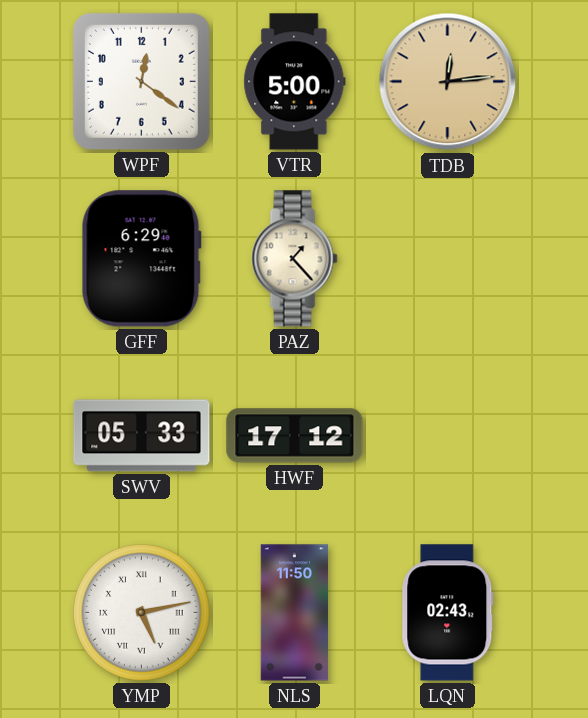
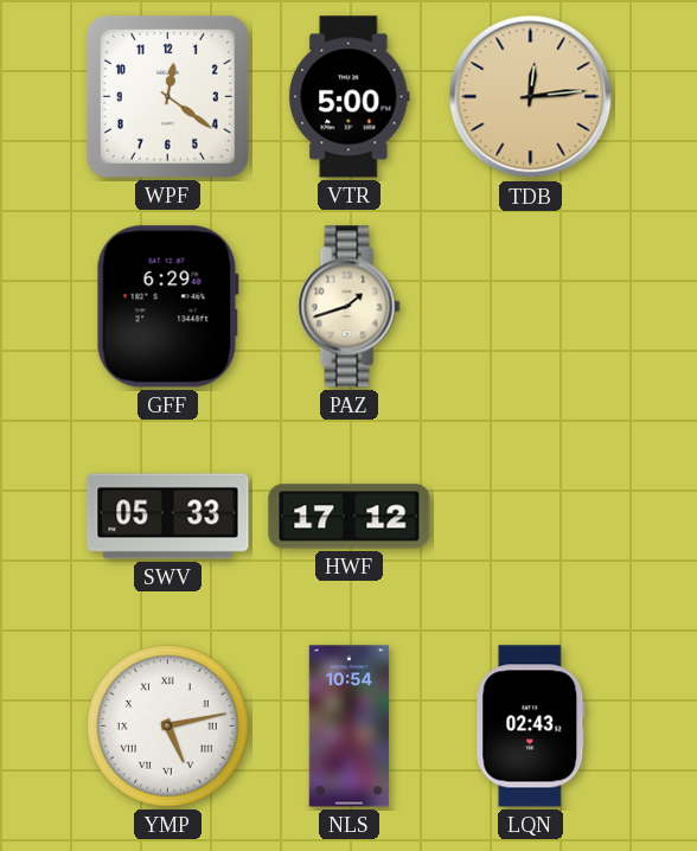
PAZ: 1:23 -> 1:42 (350, 307)
NLS: 11:50 -> 10:54 (350, 727)
